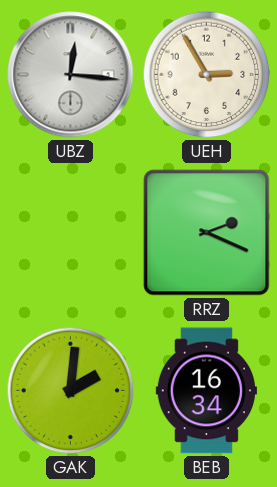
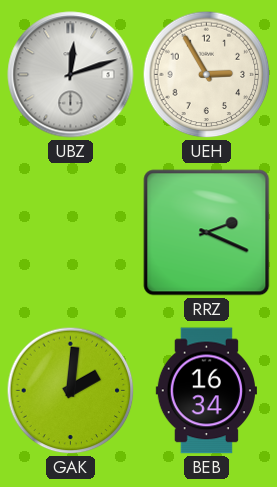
UBZ: 12:16 -> 12:12 (71, 75)
